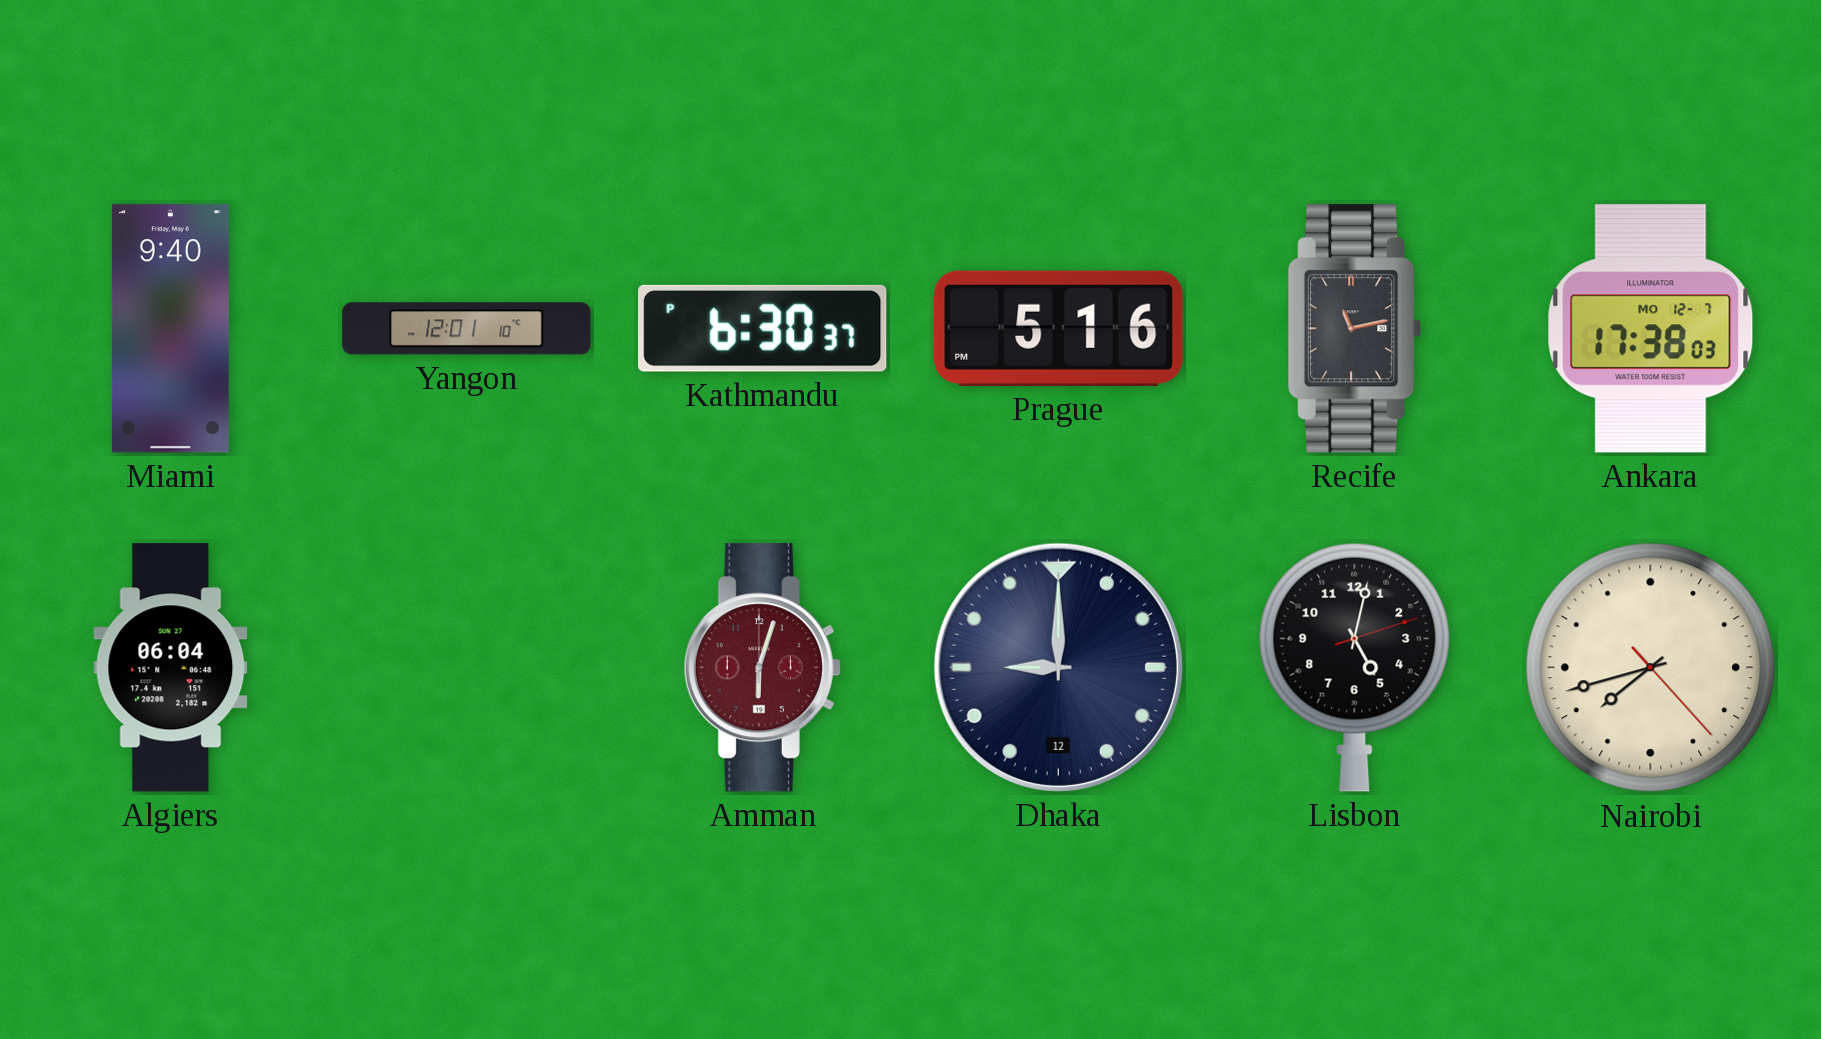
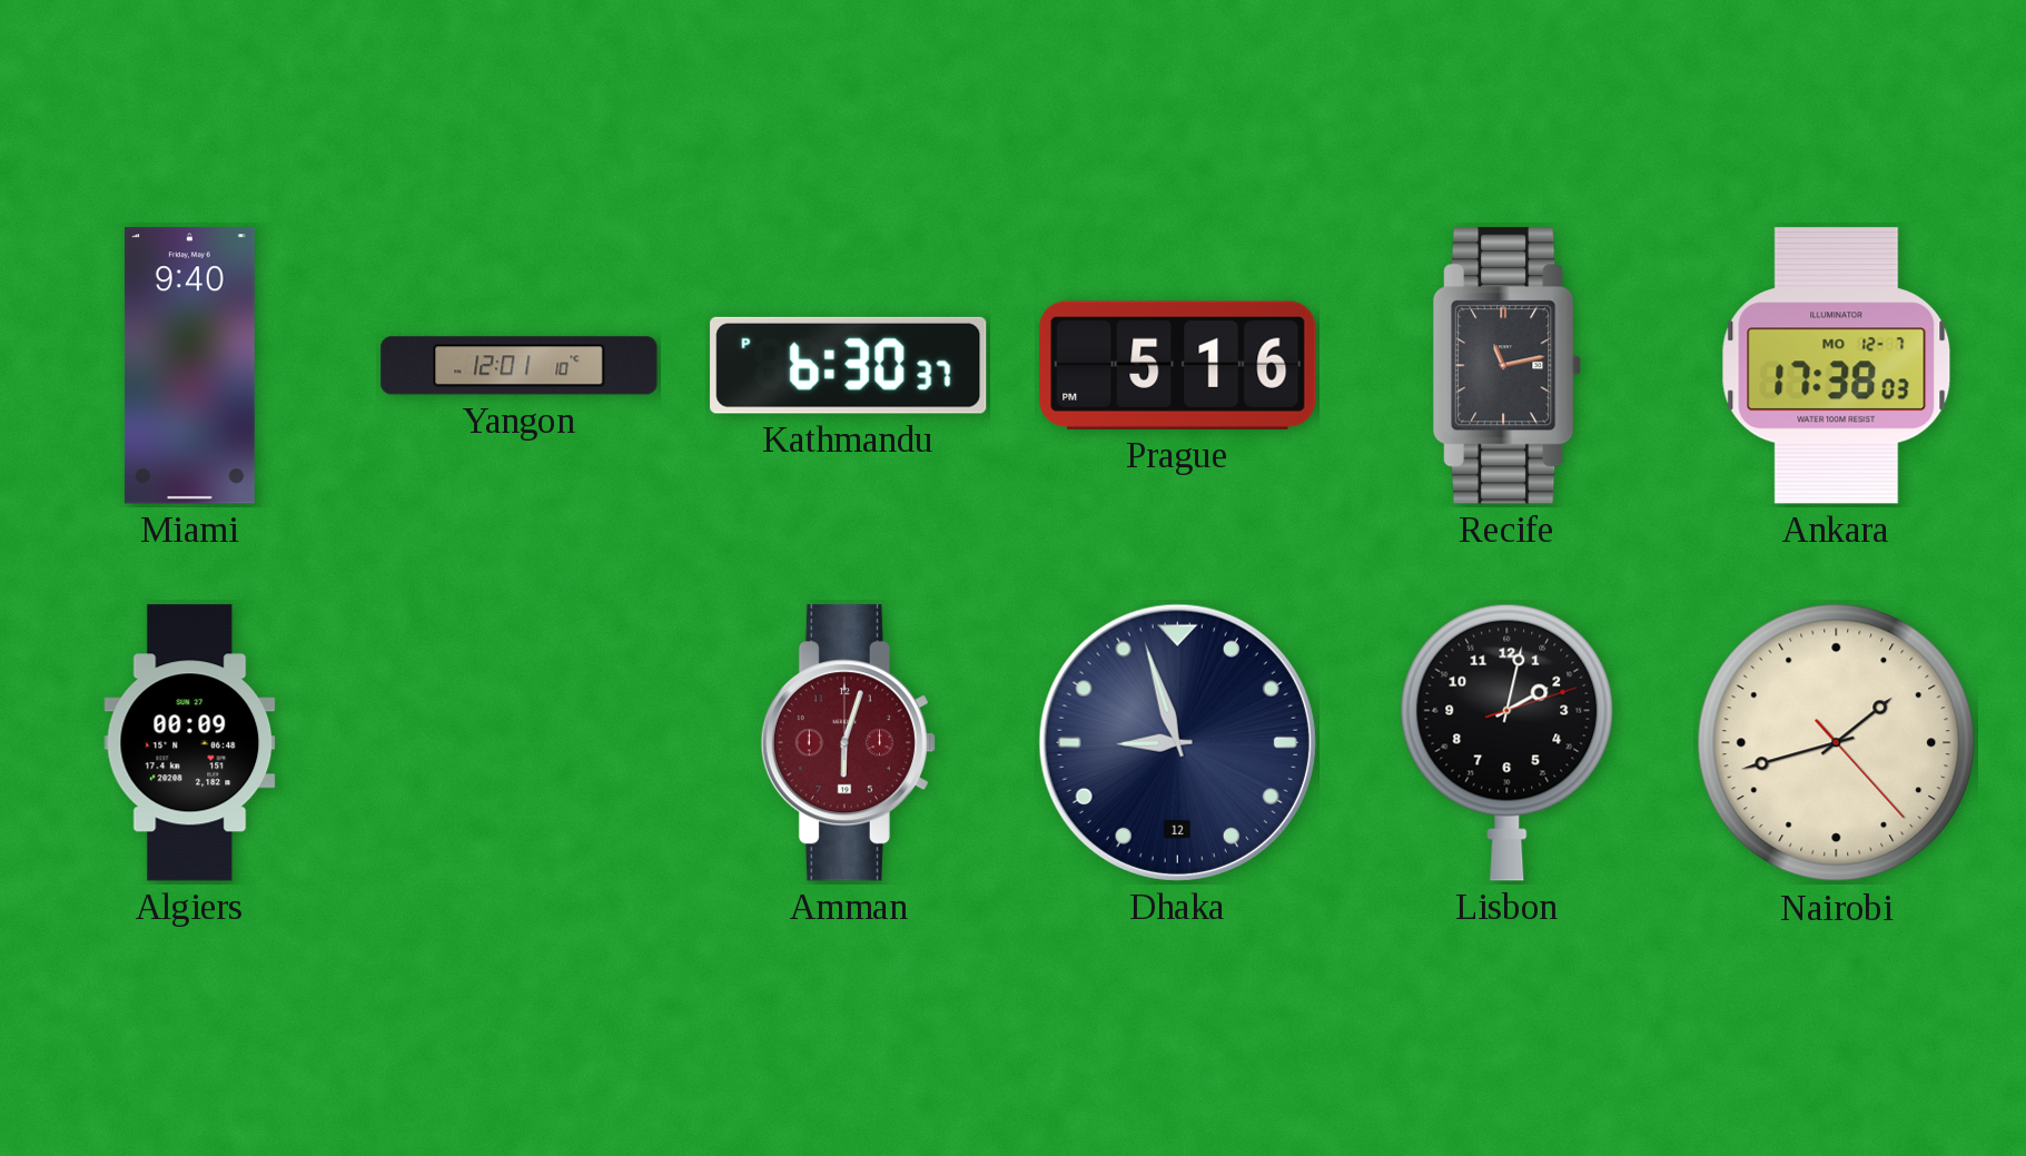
Algiers: 06:04 -> 00:09 (190, 743)
Dhaka: 9:00 -> 8:57 (1177, 742)
Lisbon: 5:02 -> 2:02 (1508, 742)
Nairobi: 7:42 -> 1:42 (1837, 743)
